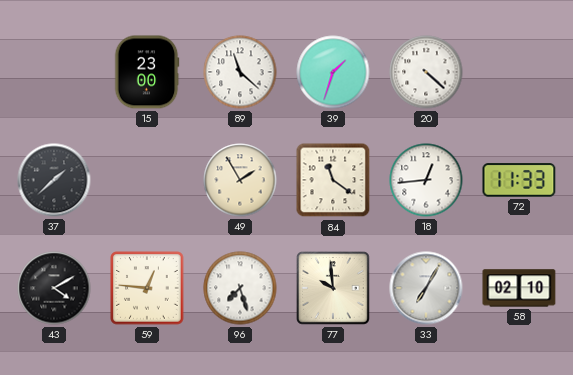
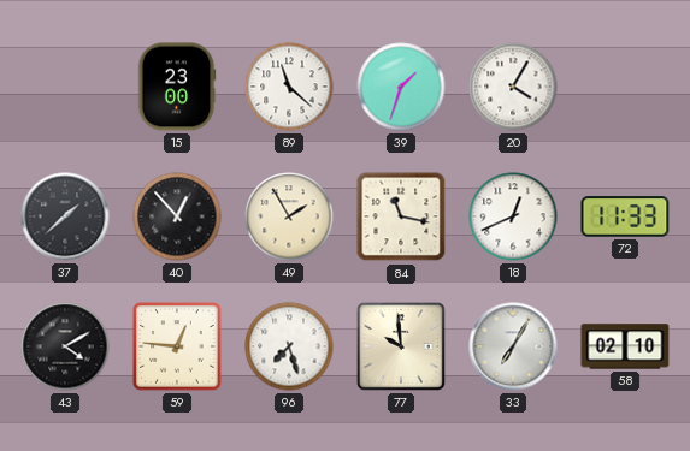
20: 4:22 -> 4:05 (513, 87)
40: none -> 12:53 (177, 216)
84: 11:21 -> 11:17 (401, 216)
18: 12:44 -> 12:41 (513, 216)
